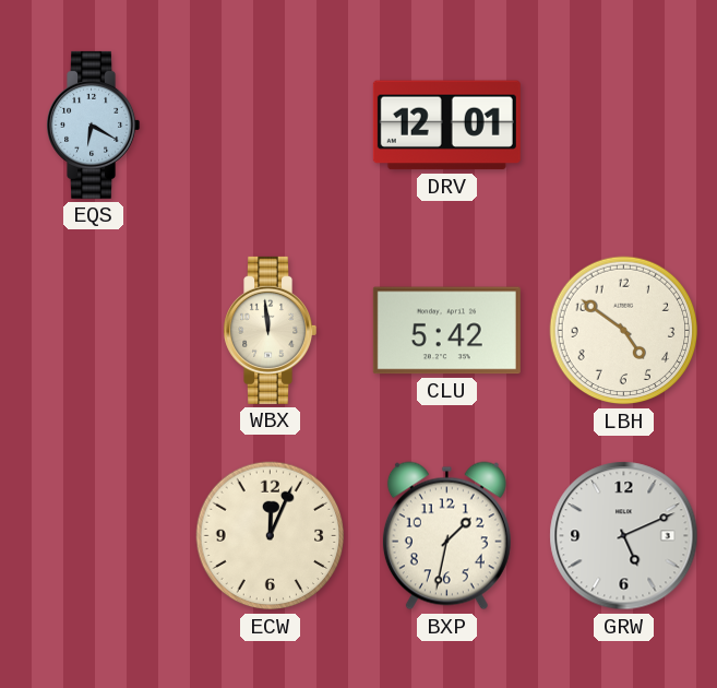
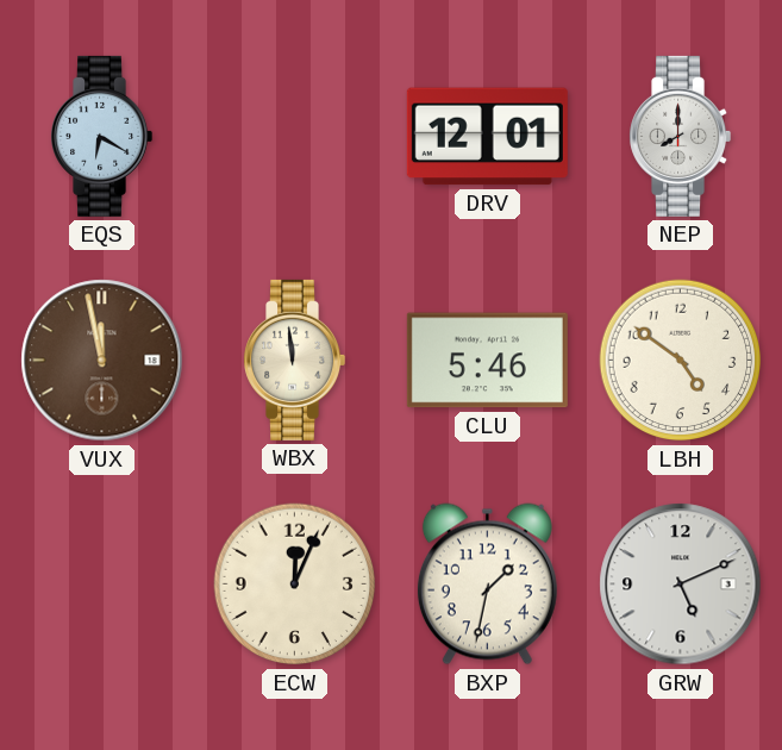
NEP: none -> 8:00 (681, 136)
VUX: none -> 11:58 (102, 361)
CLU: 5:42 -> 5:46 (487, 361)
